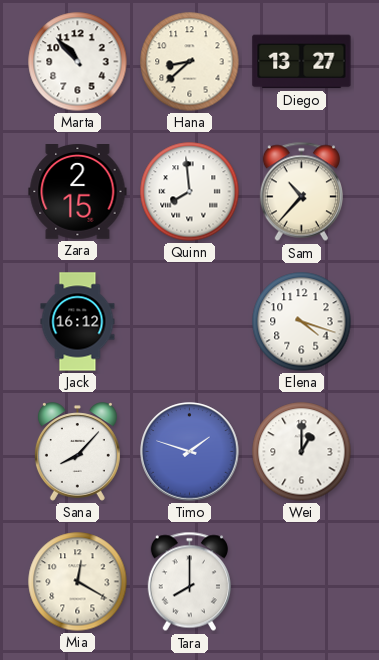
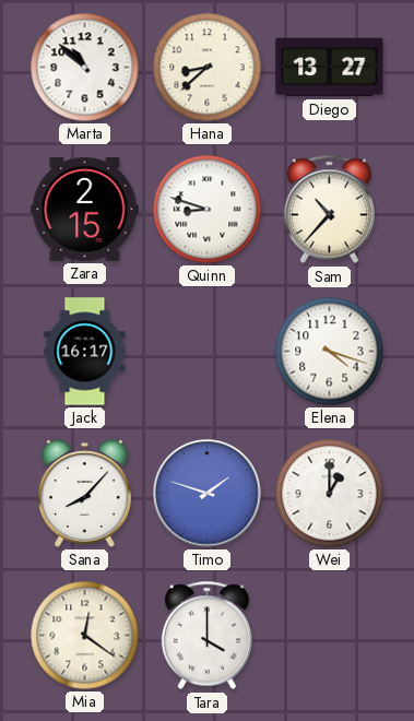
Marta: 10:53 -> 10:52 (85, 68)
Quinn: 7:59 -> 8:48 (208, 210)
Jack: 16:12 -> 16:17 (85, 352)
Mia: 12:20 -> 12:21 (85, 636)
Tara: 8:00 -> 4:00 (206, 636)
